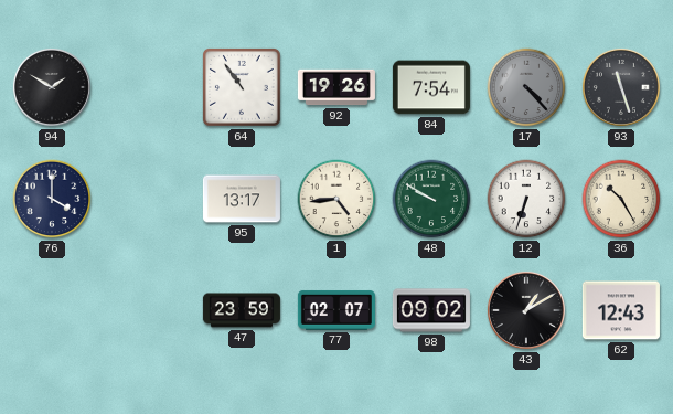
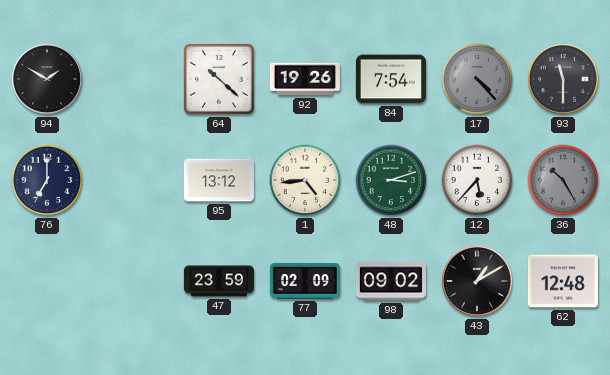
64: 10:54 -> 10:22 (219, 79)
93: 11:27 -> 11:30 (563, 79)
76: 4:00 -> 7:00 (47, 180)
95: 13:17 -> 13:12 (219, 180)
48: 9:50 -> 3:12 (391, 180)
12: 6:33 -> 5:37 (477, 180)
36 dial: cream -> grey (563, 180)
77: 02:07 -> 02:09 (305, 281)
62: 12:43 -> 12:48 (563, 281)
